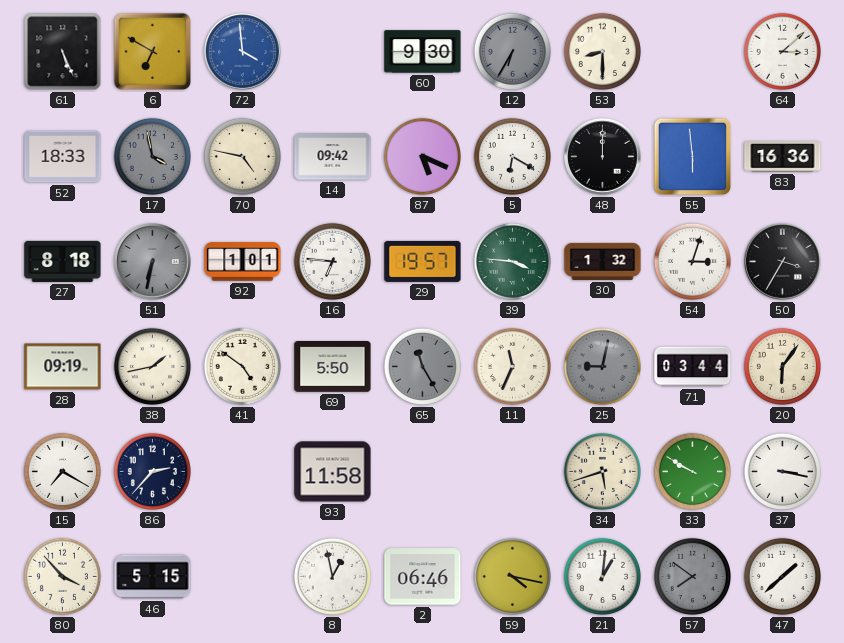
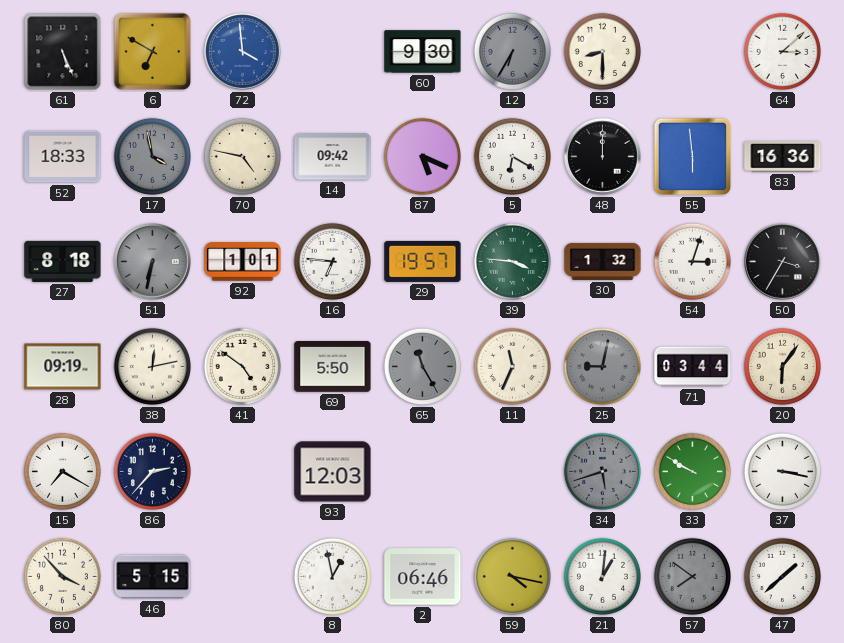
38: 1:43 -> 12:13 (152, 366)
93: 11:58 -> 12:03 (333, 472)
34 dial: cream -> grey (602, 471)
